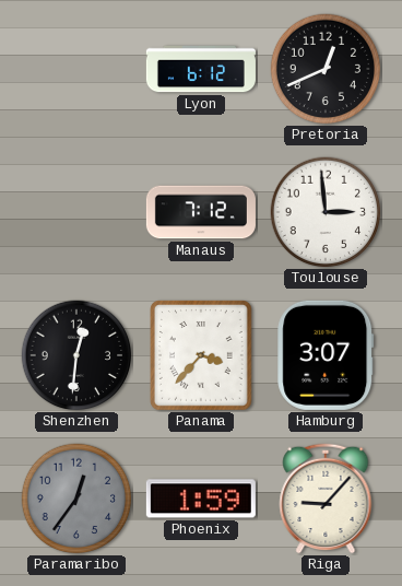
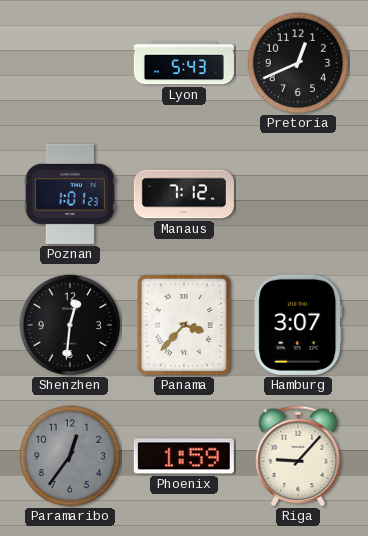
Lyon: 6:12 -> 5:43 (184, 63)
Poznan: none -> 1:01 (70, 194)
Toulouse: 2:59 -> none (326, 212)
